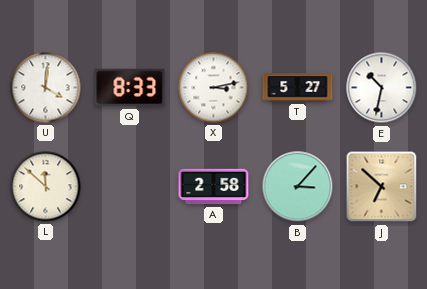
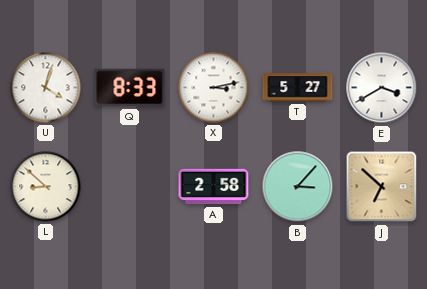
U: 4:01 -> 4:03 (46, 88)
E: 10:32 -> 3:40 (382, 88)
L: 11:52 -> 8:52 (46, 187)
